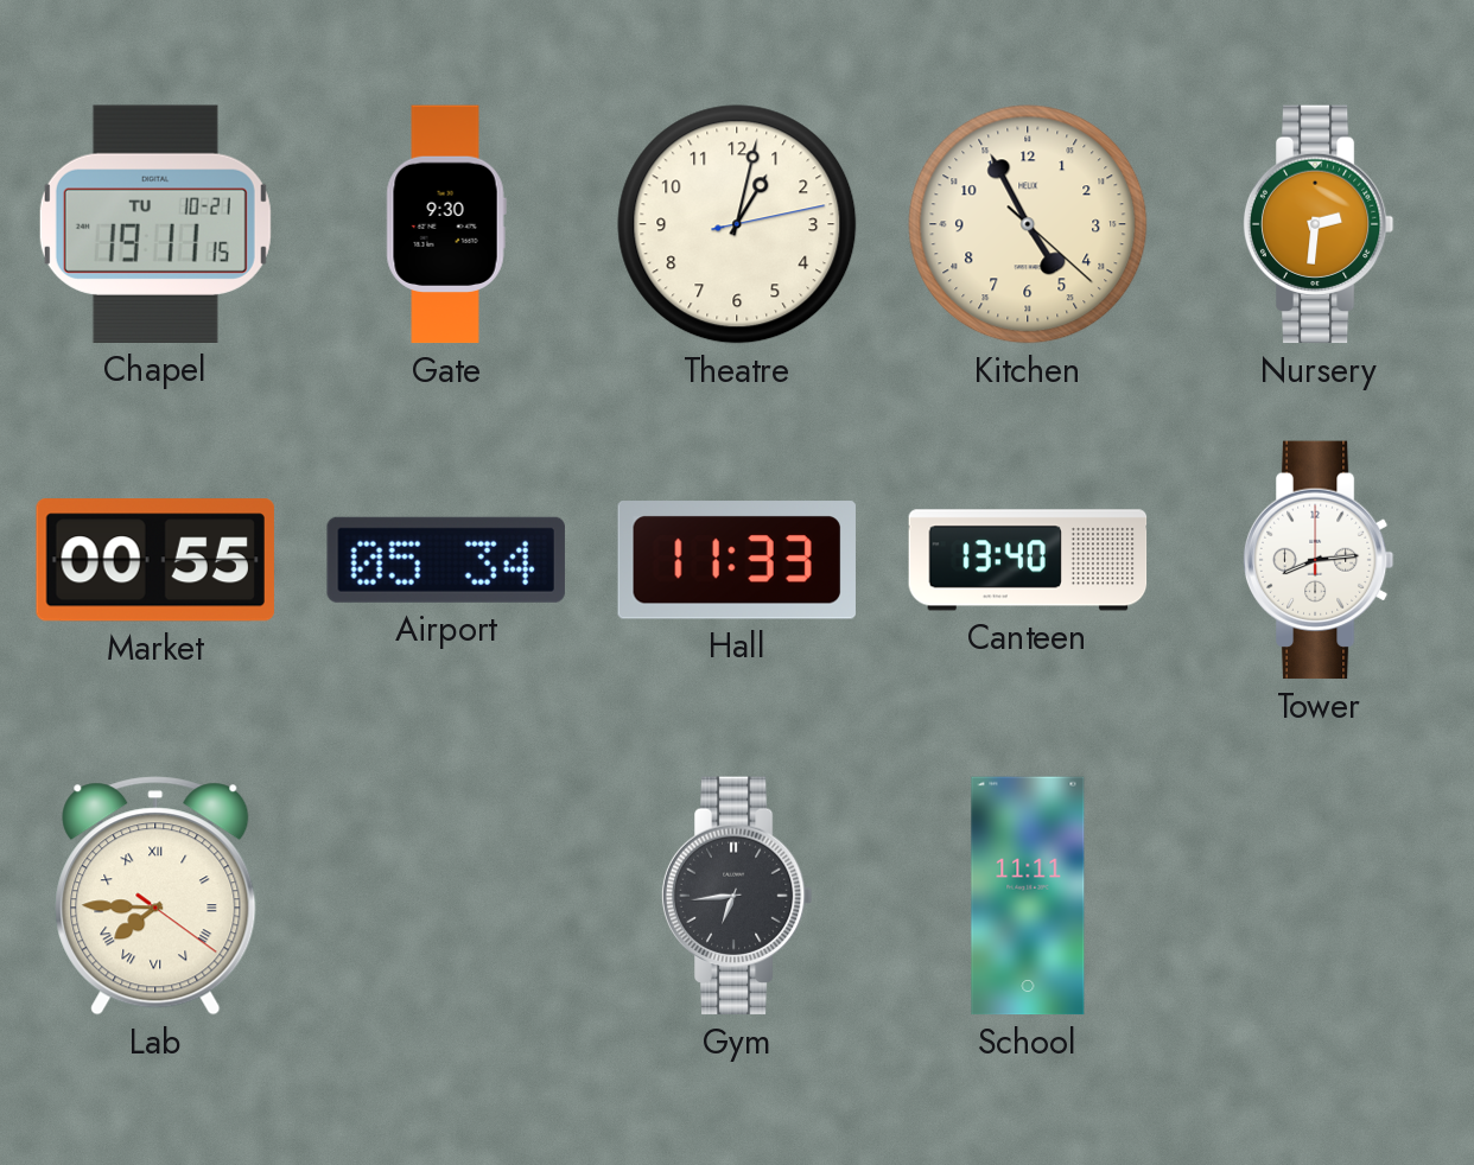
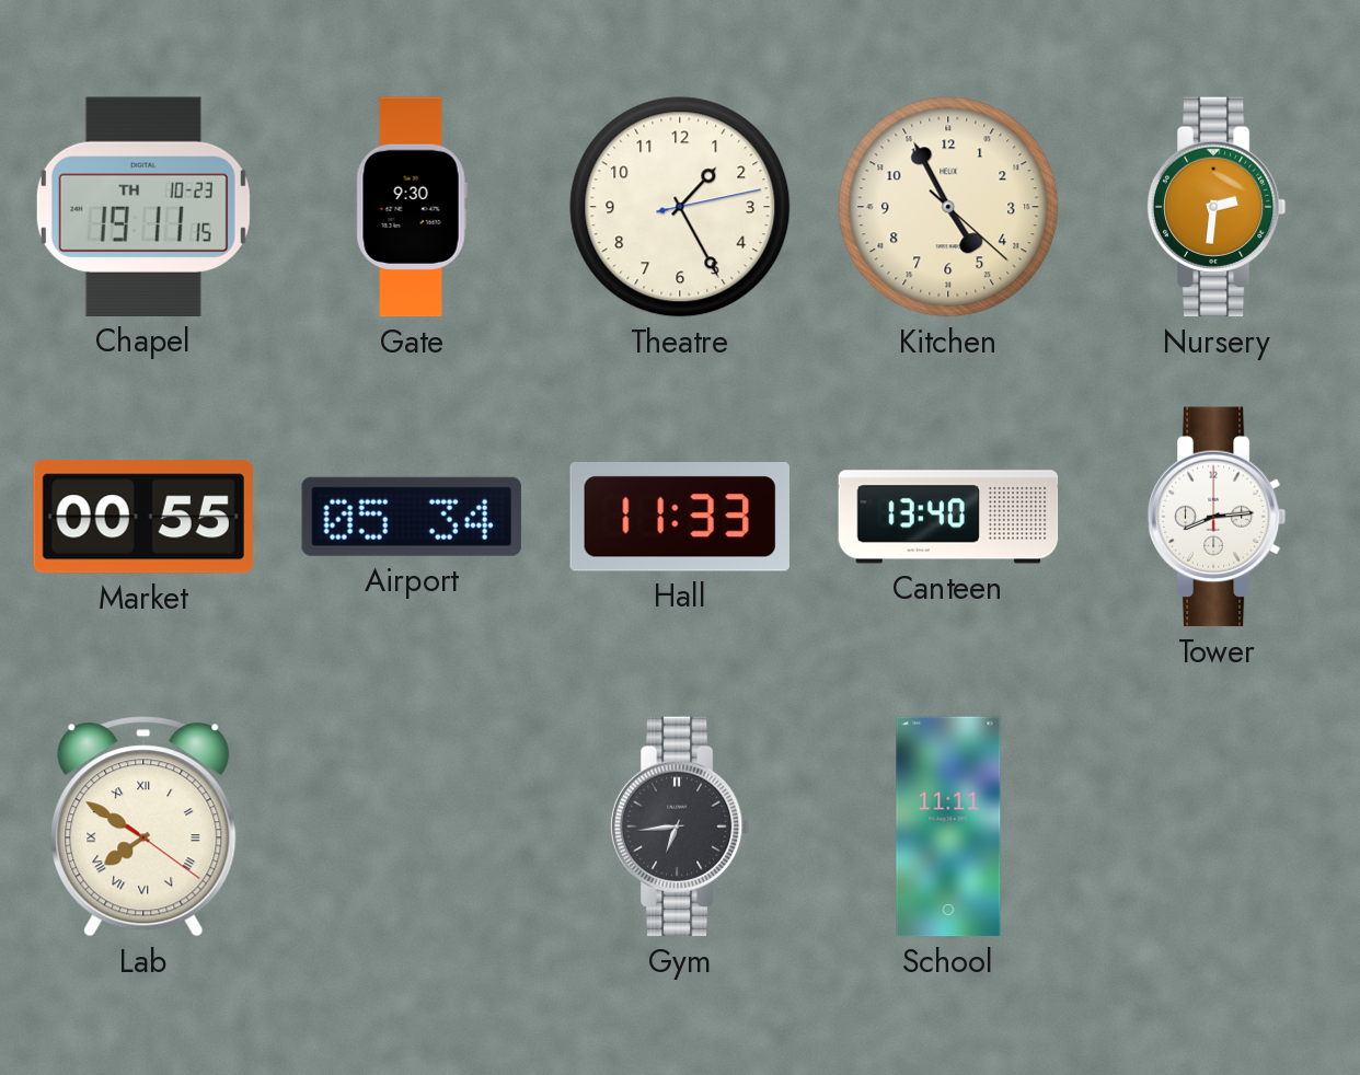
Chapel date: TU 10-21 -> TH 10-23 (143, 207)
Theatre: 1:02 -> 1:25 (680, 207)
Lab: 7:45 -> 7:50 (143, 827)
